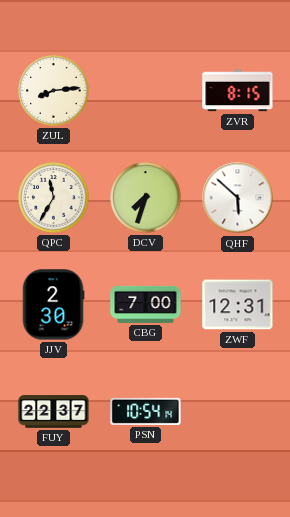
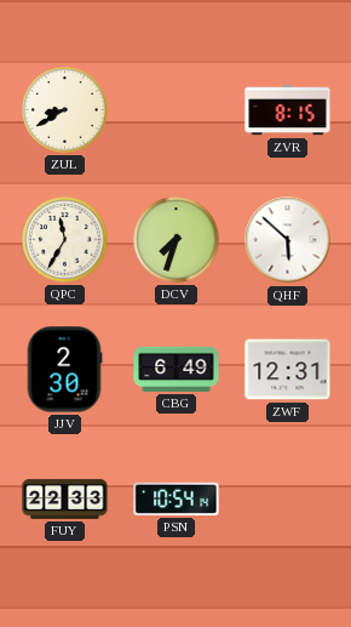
ZUL: 8:14 -> 8:40 (65, 110)
CBG: 7:00 -> 6:49 (177, 369)
FUY: 22:37 -> 22:33 (65, 500)
